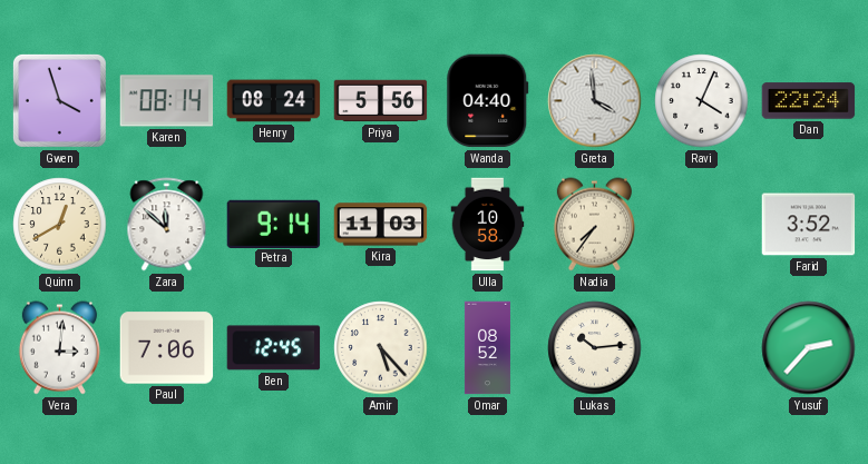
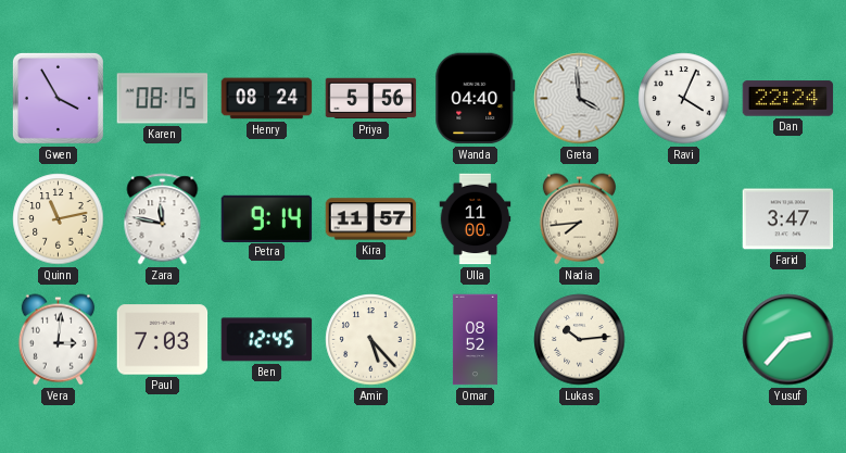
Gwen: 3:57 -> 3:55 (58, 98)
Karen: 08:14 -> 08:15 (163, 99)
Quinn: 12:40 -> 11:13 (59, 219)
Zara: 11:52 -> 11:47 (163, 219)
Kira: 11:03 -> 11:57 (371, 219)
Ulla: 10:58 -> 11:00 (476, 219)
Nadia: 7:36 -> 7:44 (579, 219)
Farid: 3:52 -> 3:47 (788, 219)
Paul: 7:06 -> 7:03 (163, 340)
